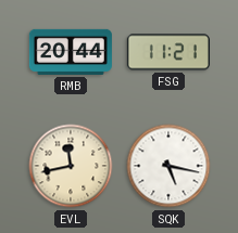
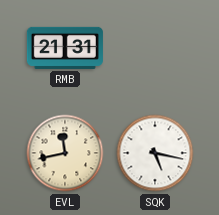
RMB: 20:44 -> 21:31 (65, 48)
FSG: 11:21 -> none (168, 52)
